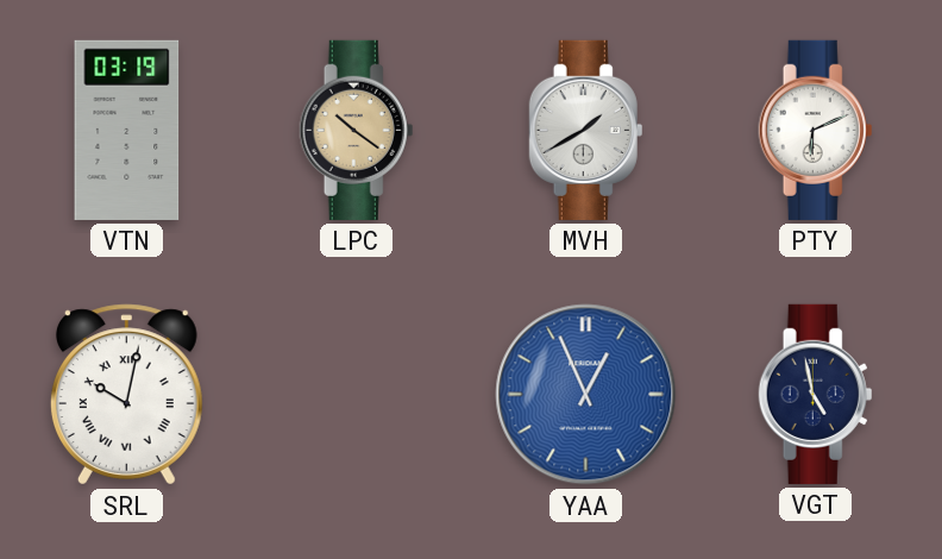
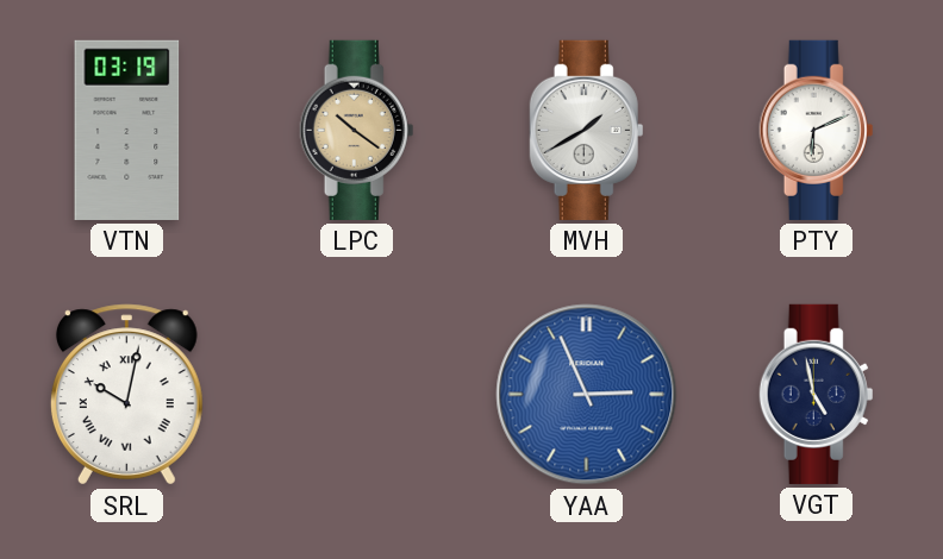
YAA: 12:56 -> 2:56 (587, 395)
